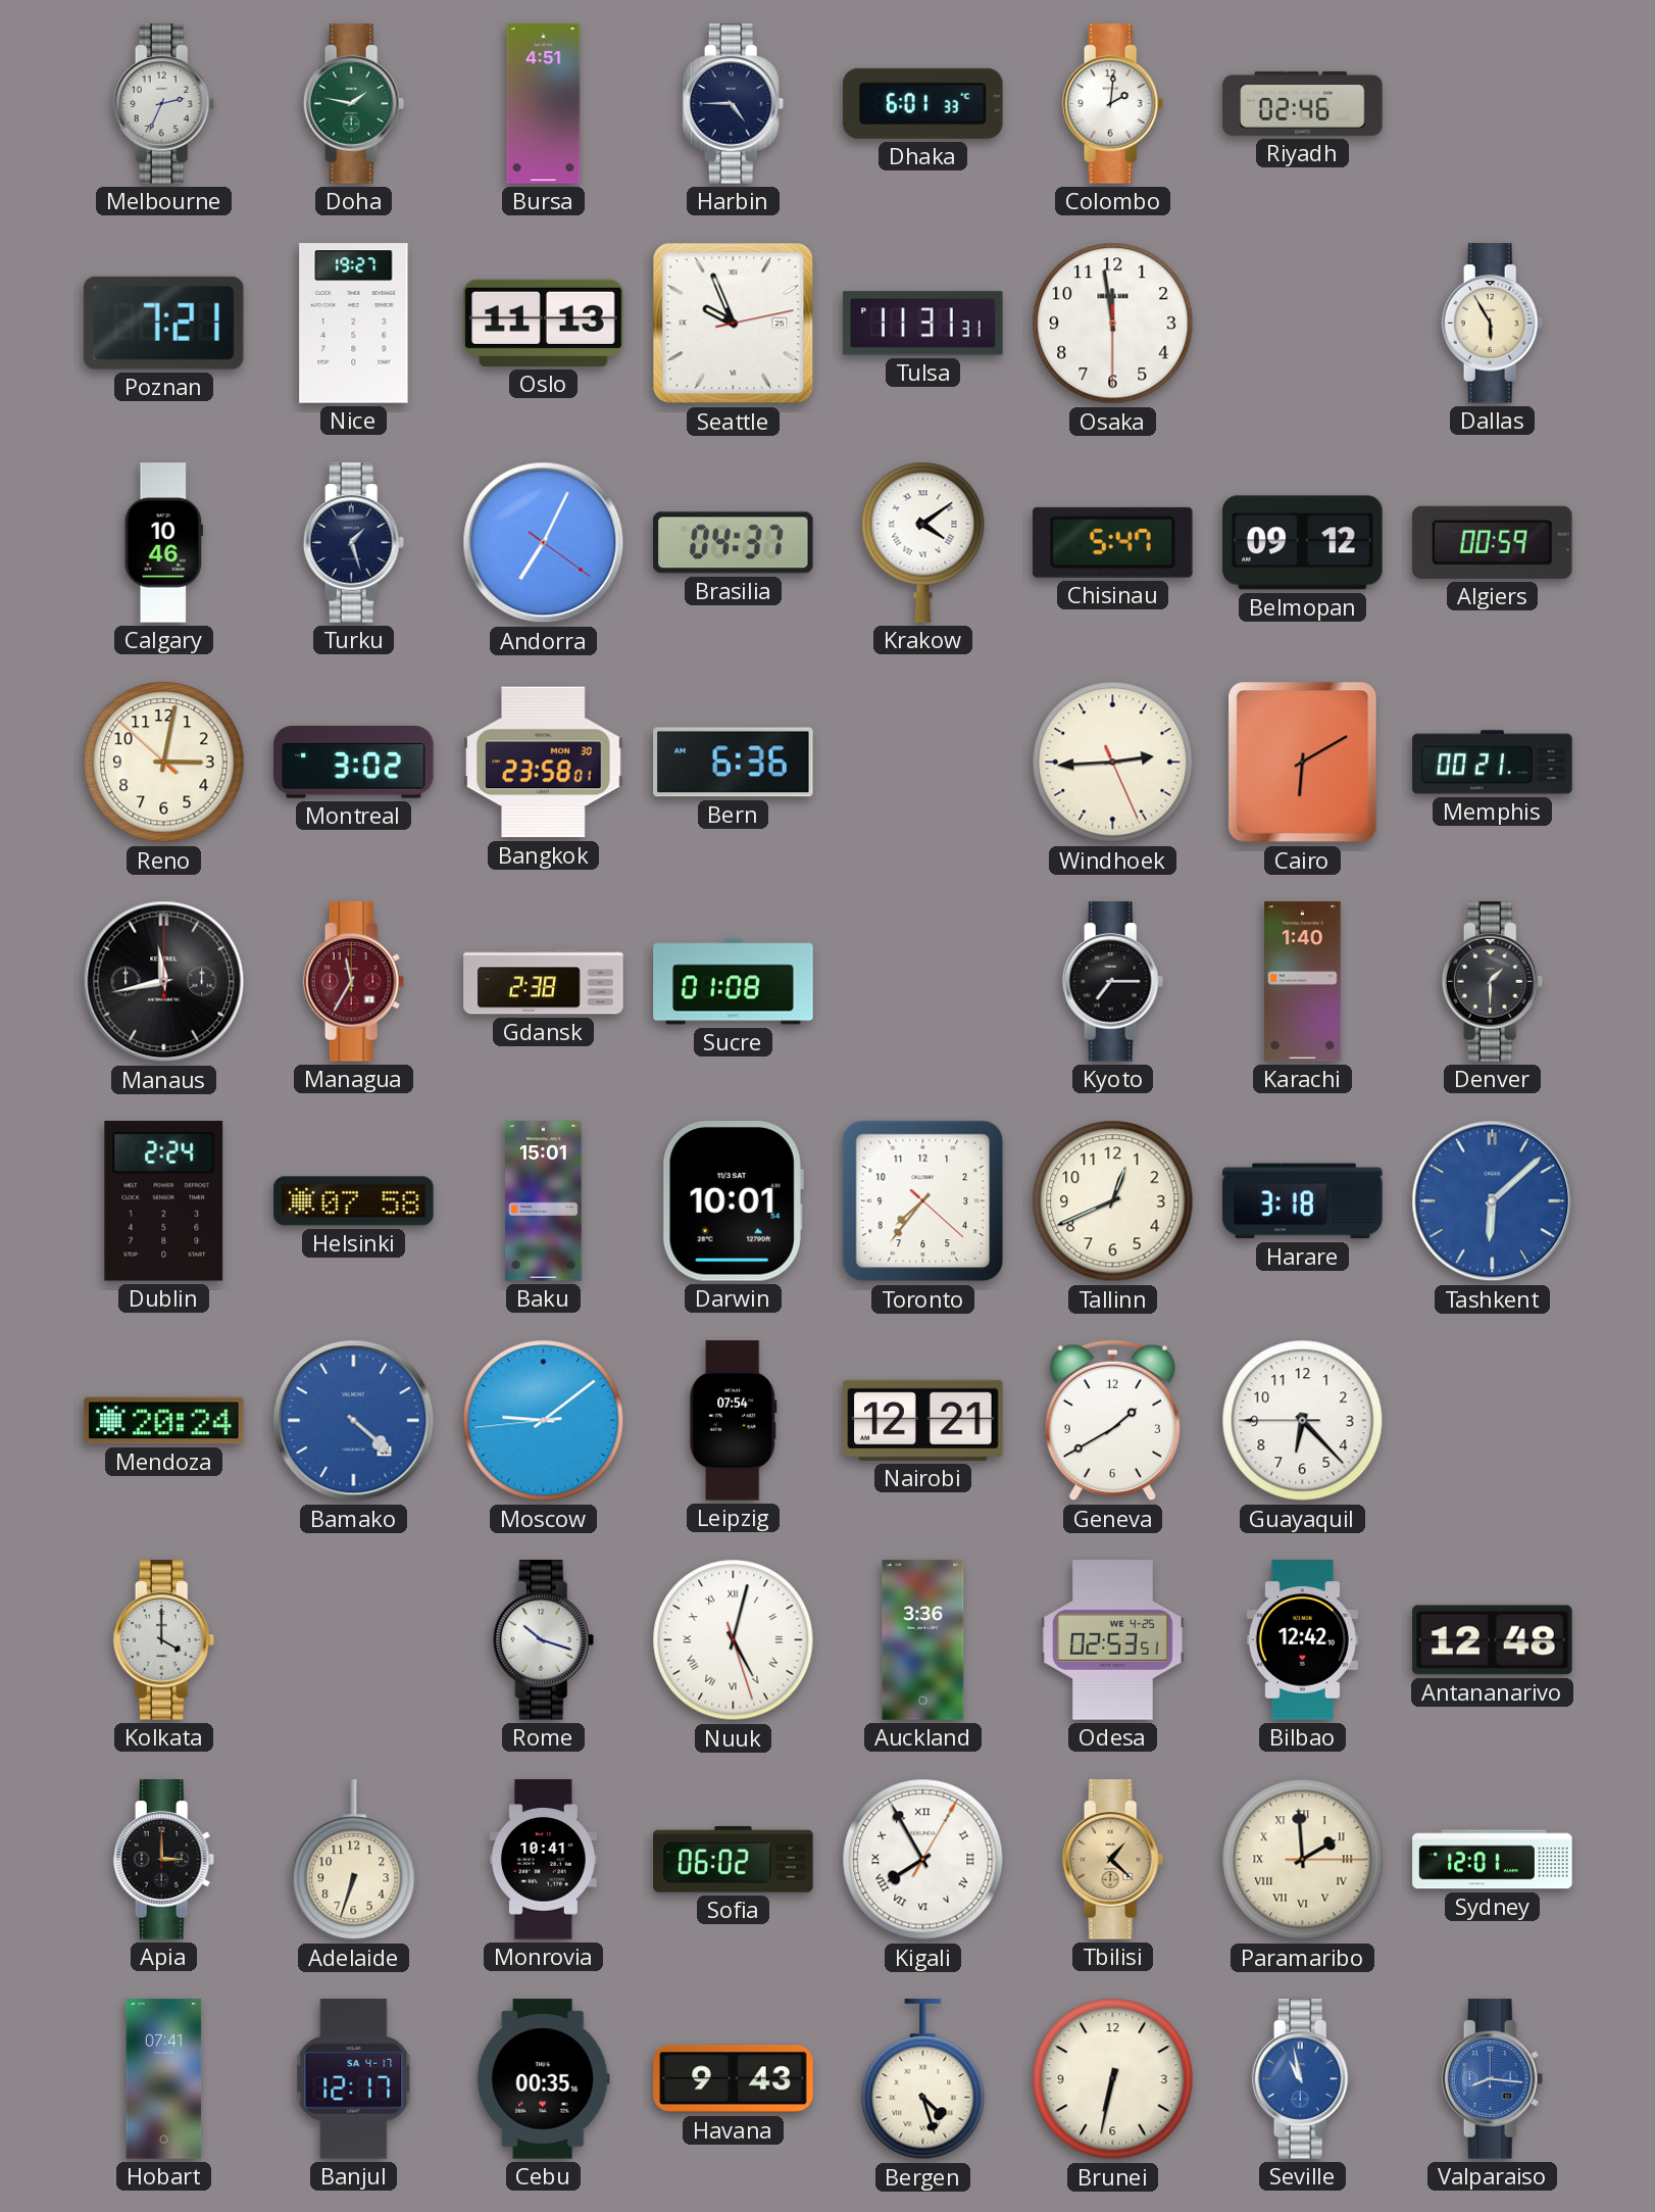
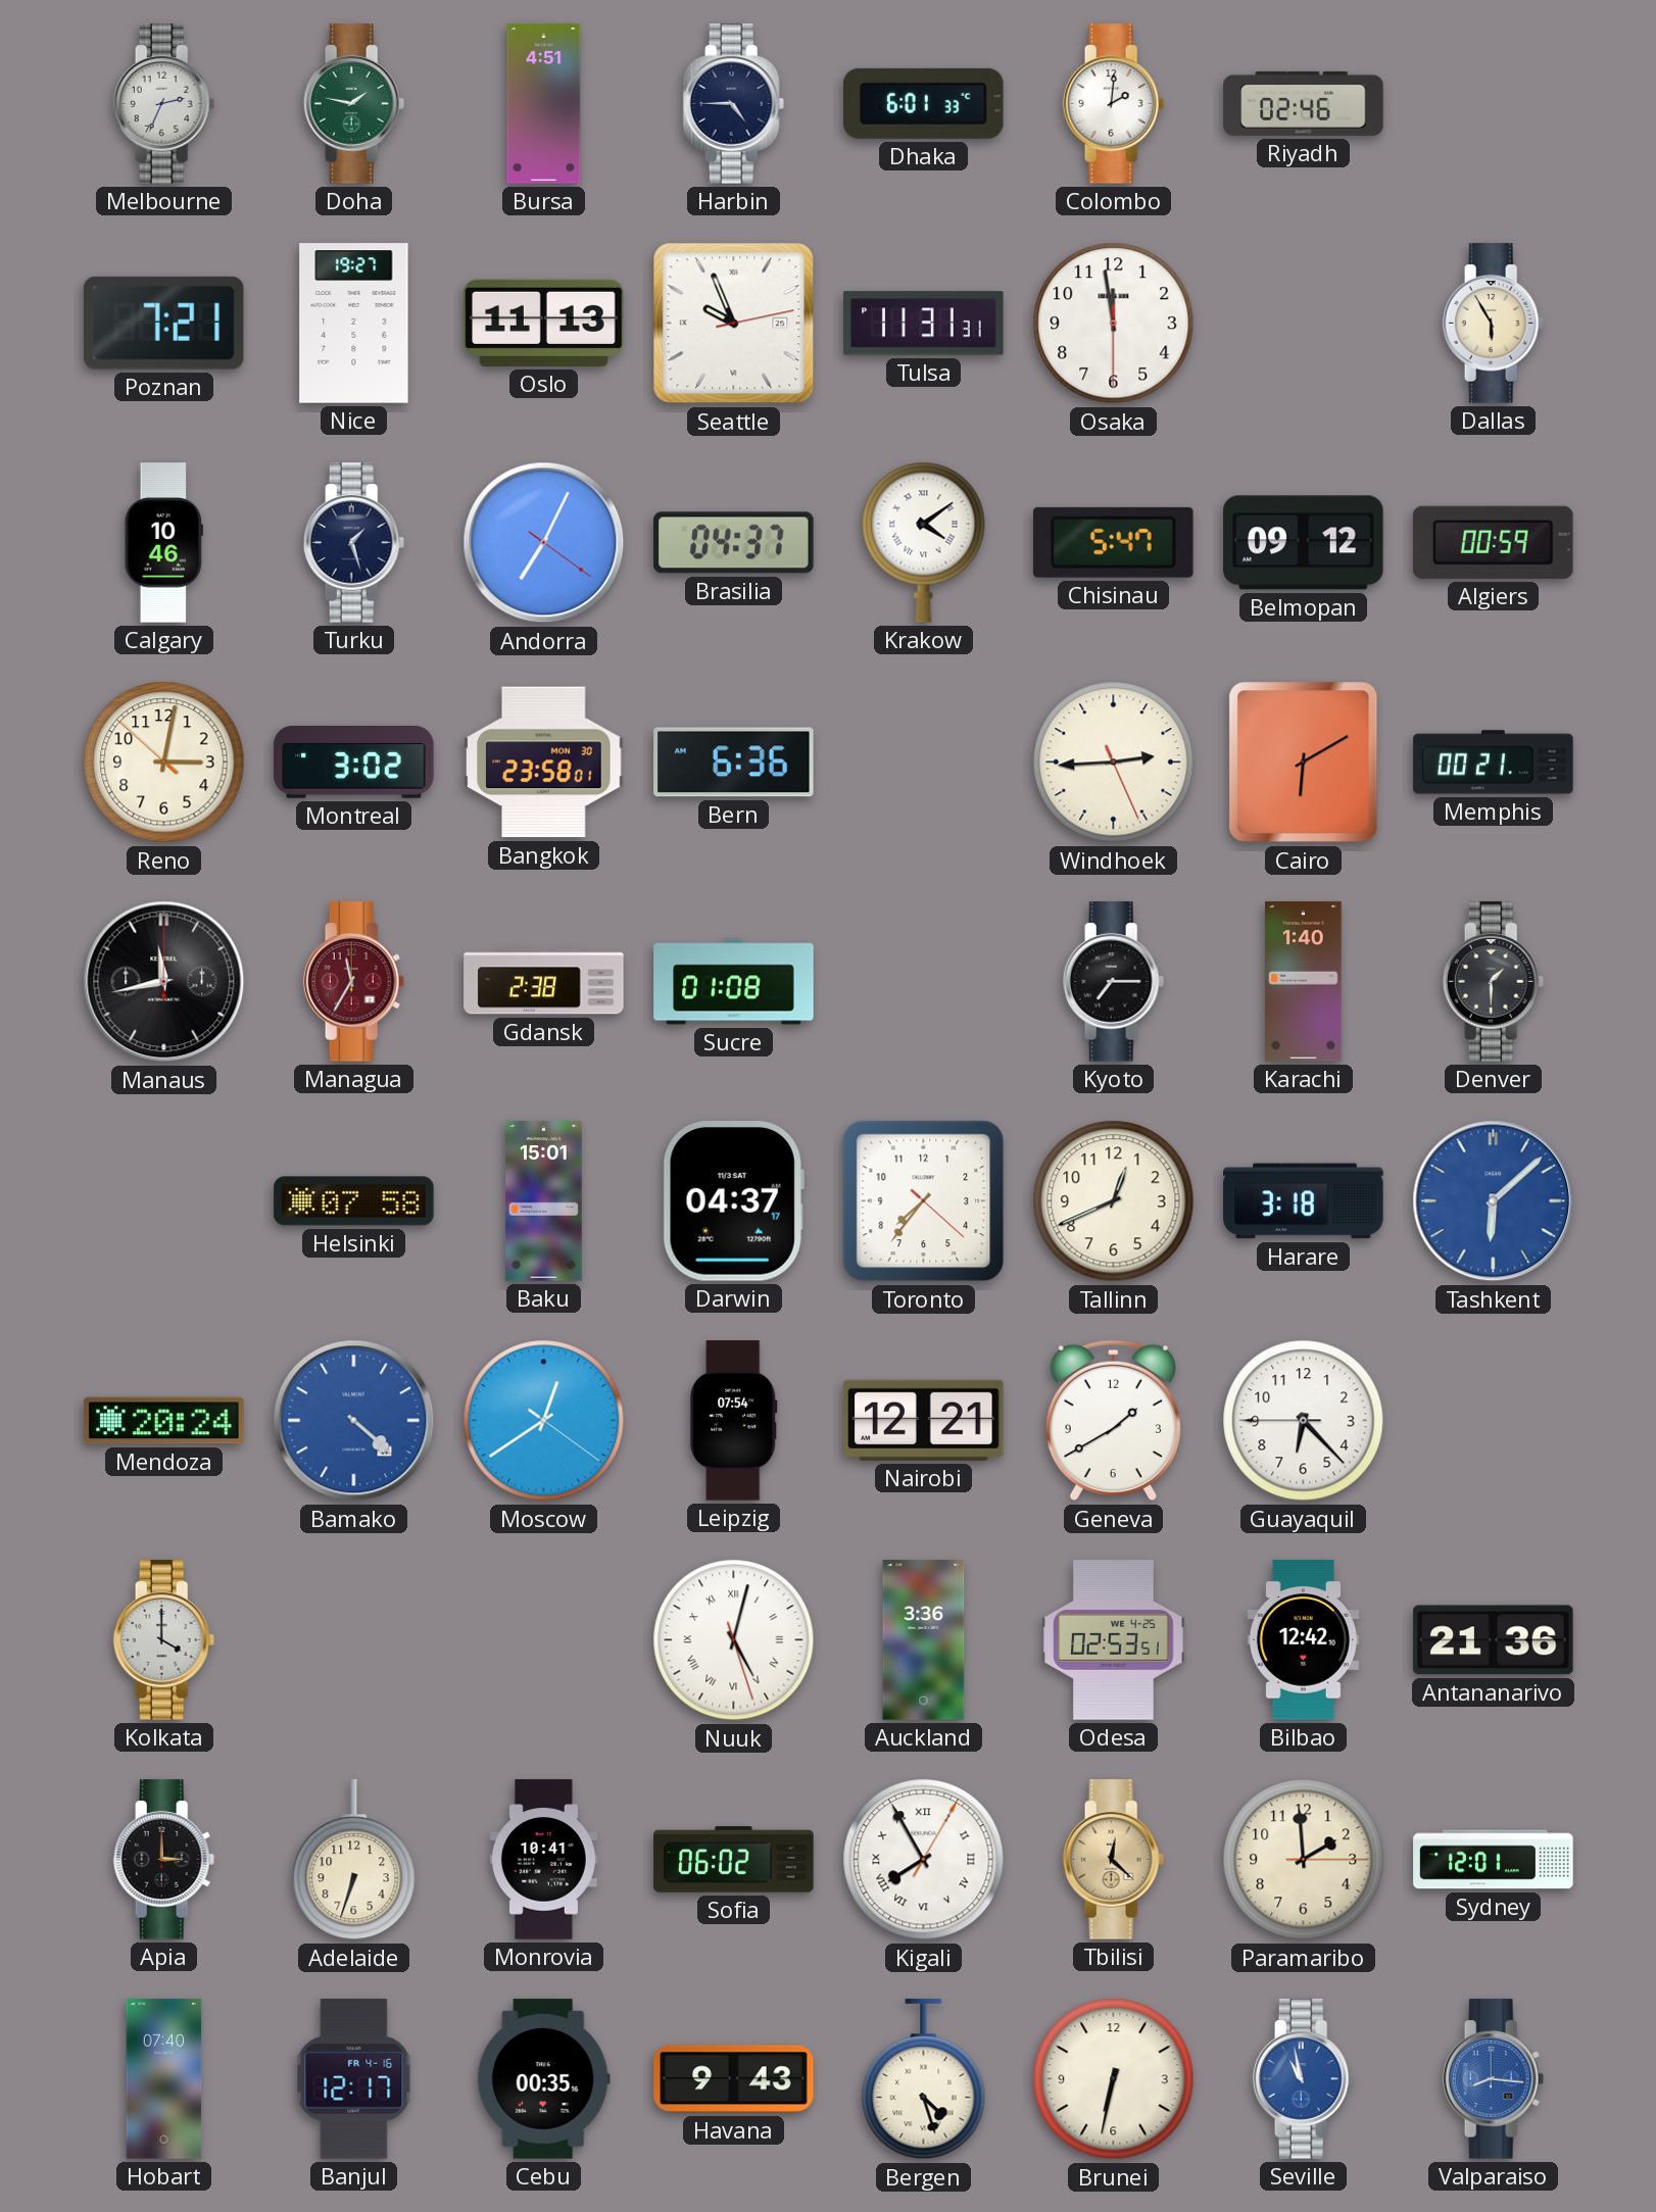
Dublin: 2:24 -> none (164, 1200)
Darwin: 10:01 -> 04:37 (733, 1201)
Moscow: 9:08 -> 12:39 (544, 1421)
Rome: 10:18 -> none (544, 1640)
Antananarivo: 12:48 -> 21:36 (1494, 1640)
Tbilisi: 1:22 -> 12:22 (1114, 1860)
Paramaribo numerals: Roman -> Arabic (1304, 1860)
Hobart: 07:41 -> 07:40 (164, 2079)
Banjul date: SA 4-17 -> FR 4-16 (354, 2079)
